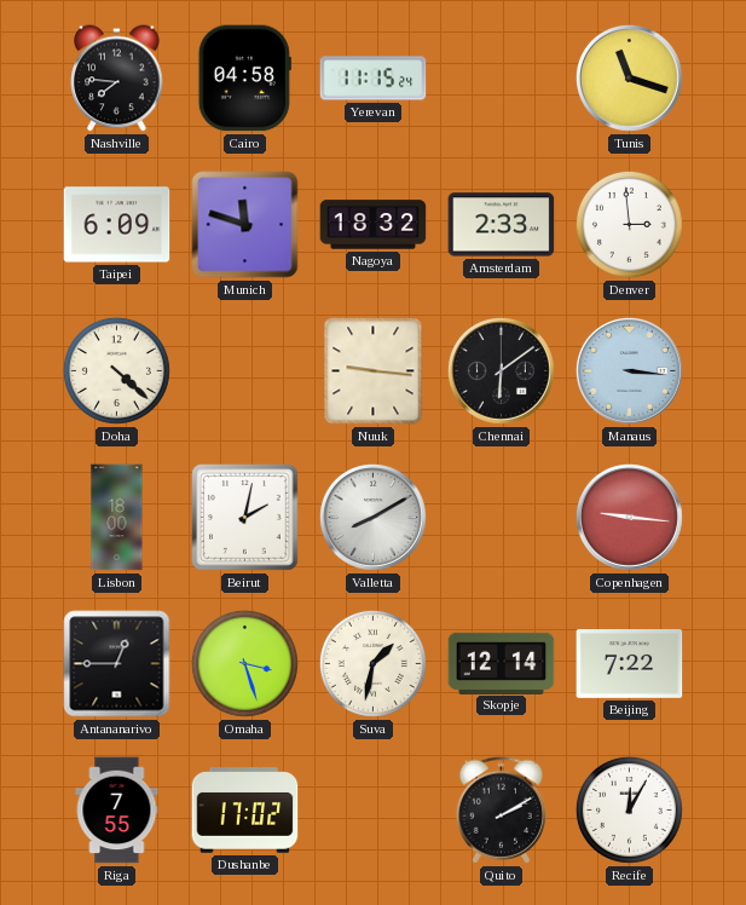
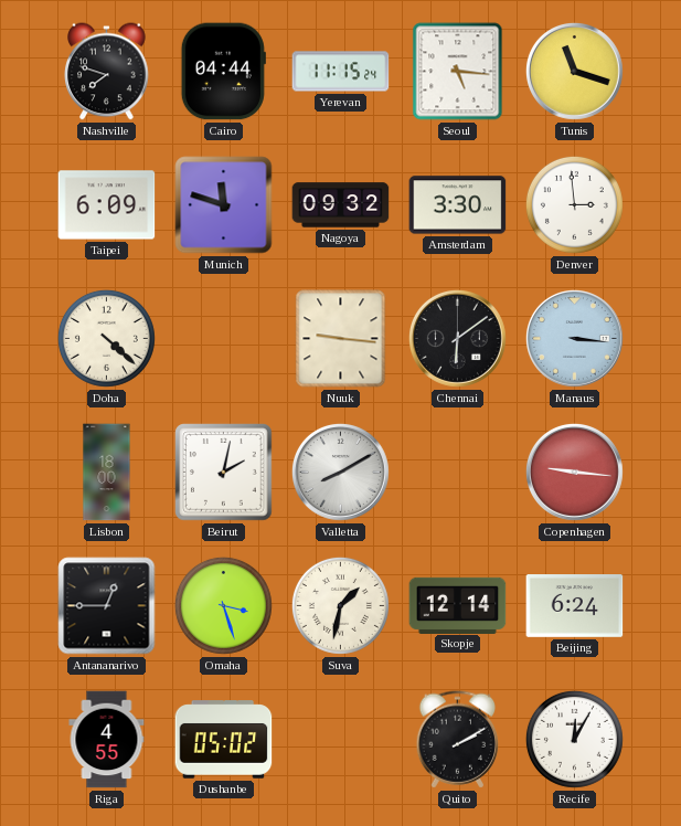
Nashville: 7:46 -> 7:48 (107, 72)
Cairo: 04:58 -> 04:44 (223, 72)
Seoul: none -> 5:16 (458, 72)
Nagoya: 18:32 -> 09:32 (341, 205)
Amsterdam: 2:33 -> 3:30 (458, 205)
Beijing: 7:22 -> 6:24 (575, 606)
Riga: 7:55 -> 4:55 (107, 740)
Dushanbe: 17:02 -> 05:02 (224, 740)
